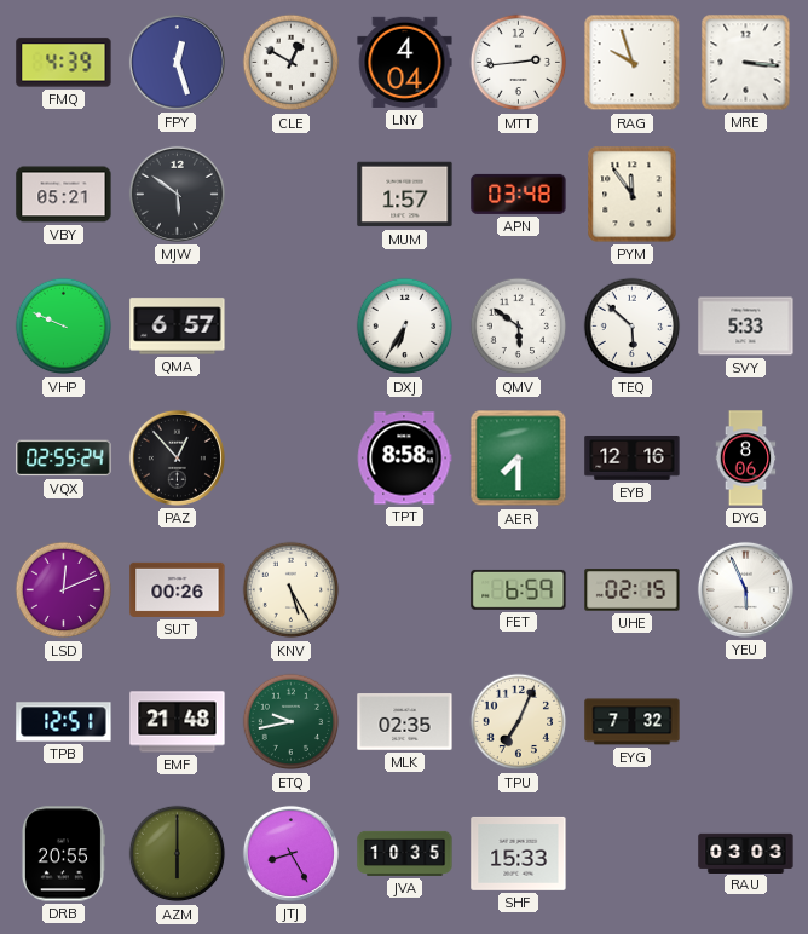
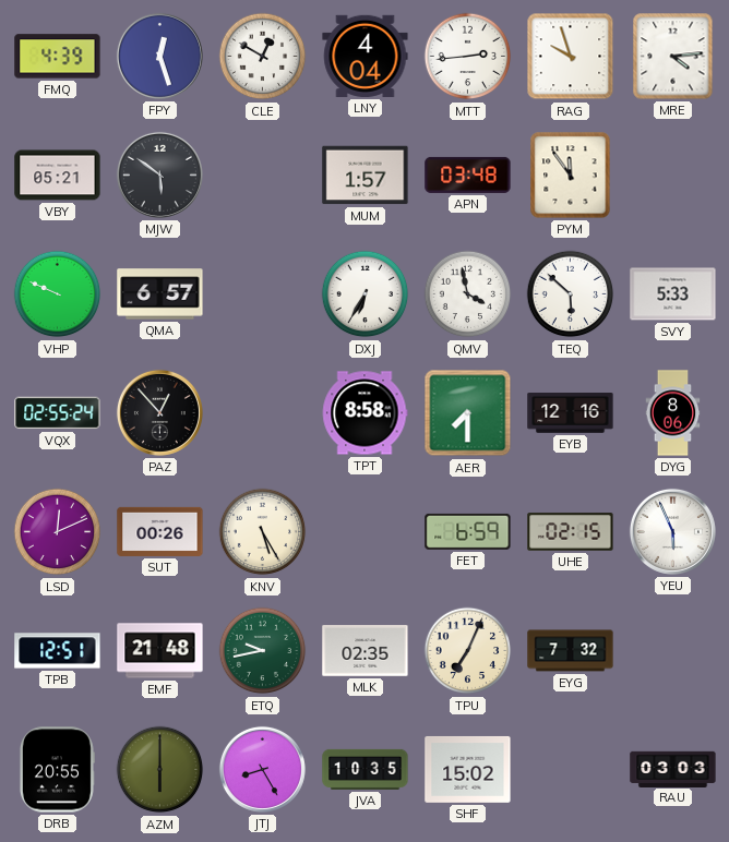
MRE: 3:16 -> 4:14 (673, 57)
QMV: 5:51 -> 3:58 (468, 294)
SHF: 15:33 -> 15:02 (468, 769)
